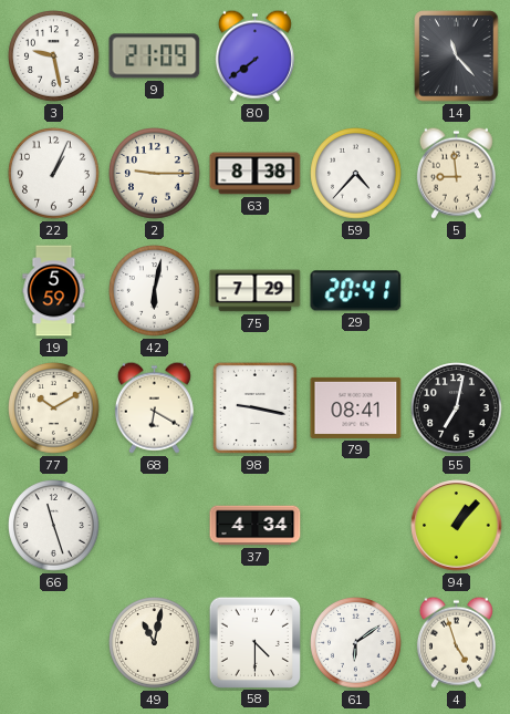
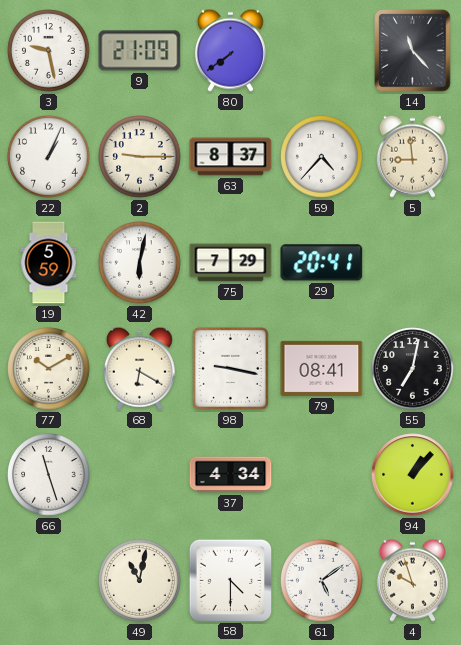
63: 8:38 -> 8:37 (231, 157)
61: 6:09 -> 5:09 (322, 581)
4: 4:57 -> 9:57 (412, 580)
